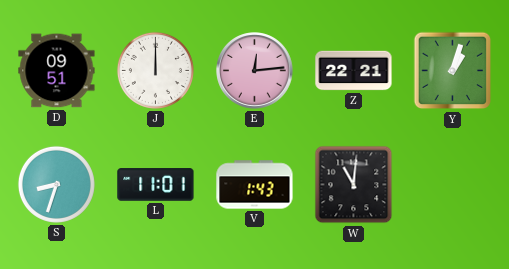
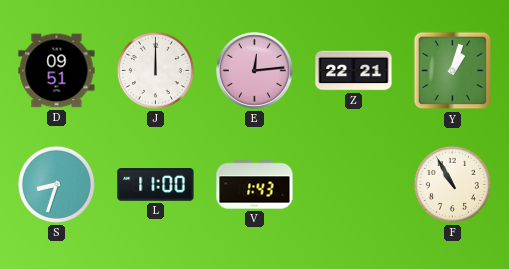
L: 11:01 -> 11:00 (156, 185)
W: 11:01 -> none (354, 185)
F: none -> 10:55 (452, 184)
